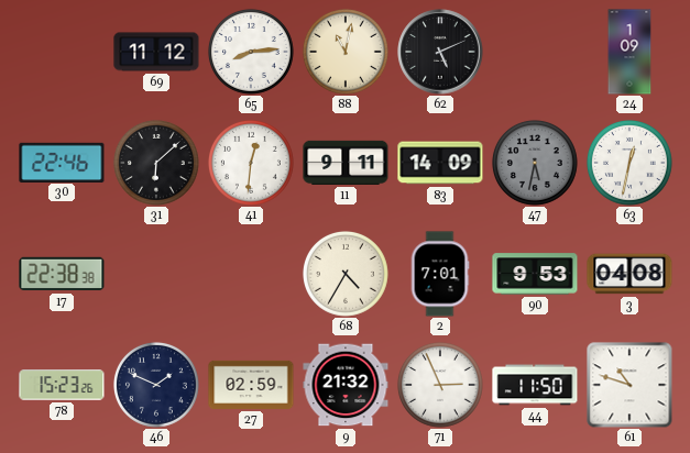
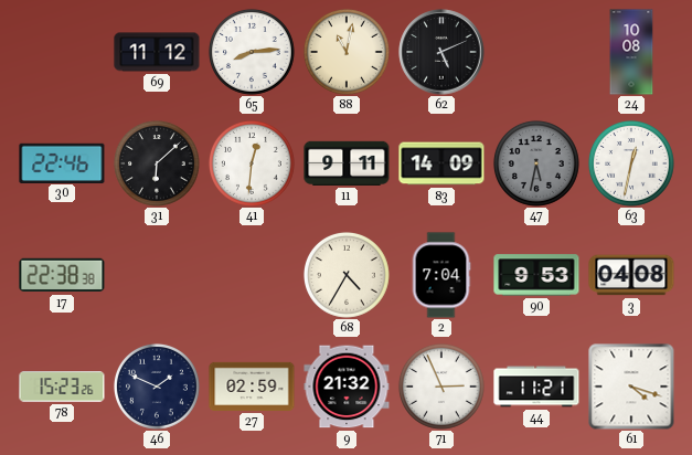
24: 1:09 -> 10:08 (631, 52)
2: 7:01 -> 7:04 (441, 275)
44: 11:50 -> 11:21 (536, 387)
61: 10:48 -> 4:18 (631, 387)
